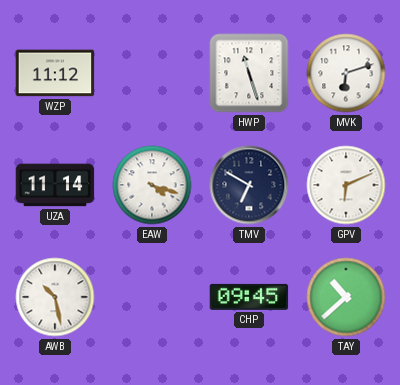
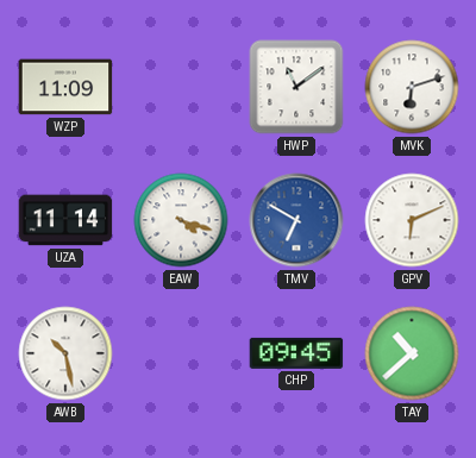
WZP: 11:12 -> 11:09 (65, 87)
HWP: 11:27 -> 11:09 (296, 87)
TMV dial: navy -> blue (296, 220)
